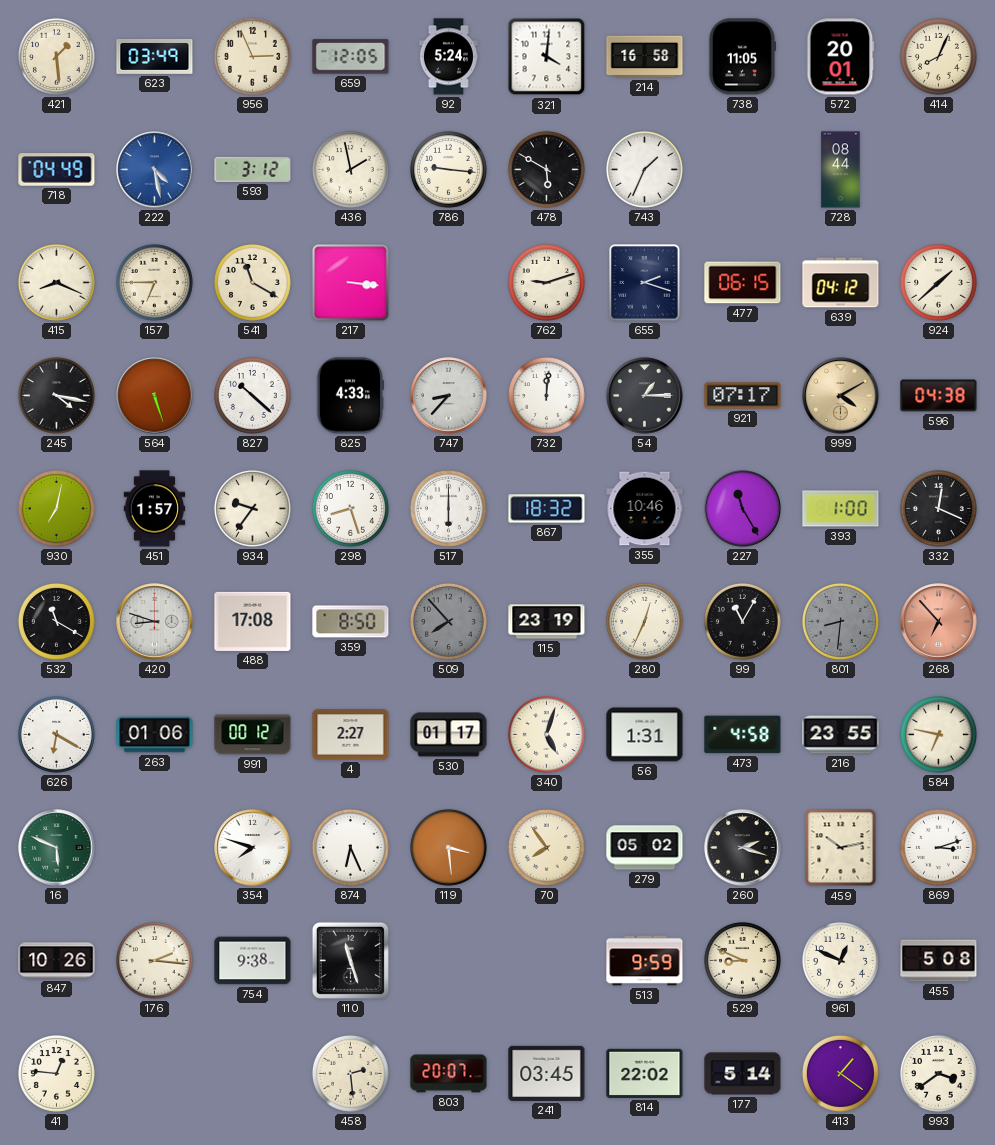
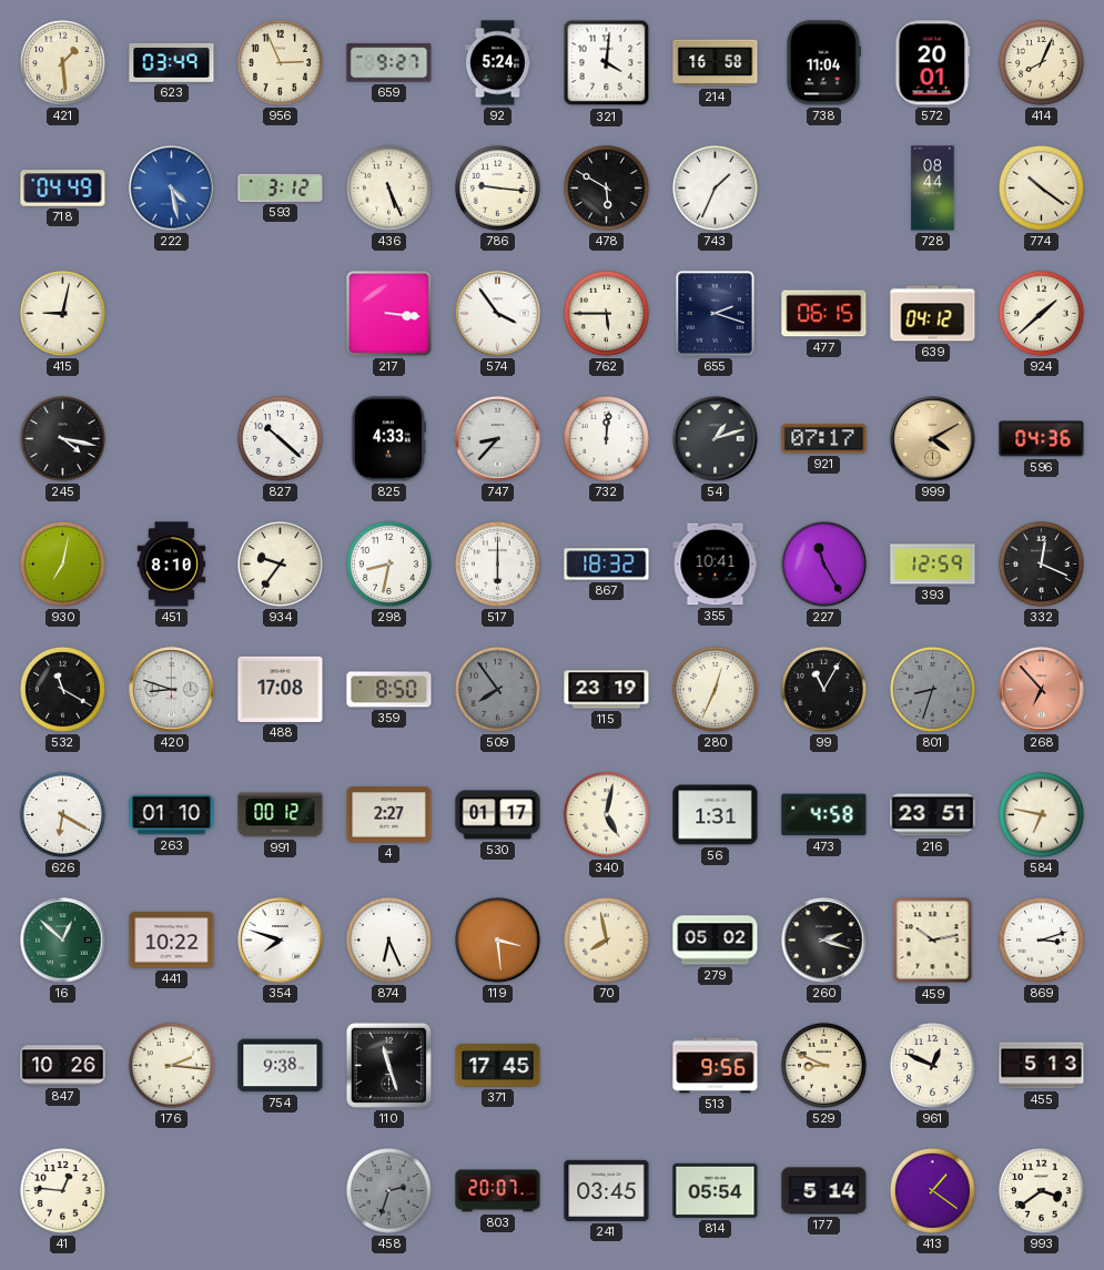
659: 12:05 -> 9:27 (389, 63)
738: 11:05 -> 11:04 (822, 63)
436: 1:58 -> 5:26 (388, 187)
774: none -> 10:21 (1041, 187)
415: 8:19 -> 9:02 (62, 313)
157: 6:45 -> none (154, 282)
541: 11:20 -> none (252, 282)
574: none -> 3:54 (498, 314)
762: 9:12 -> 5:45 (606, 313)
564: 5:27 -> none (155, 396)
54: 1:15 -> 1:12 (716, 439)
596: 04:38 -> 04:36 (1042, 439)
451: 1:57 -> 8:10 (172, 565)
298: 8:27 -> 8:32 (388, 563)
355: 10:46 -> 10:41 (716, 565)
393: 1:00 -> 12:59 (933, 565)
509: 7:53 -> 7:54 (497, 689)
801: 8:31 -> 8:33 (932, 689)
263: 01:06 -> 01:10 (172, 815)
340: 5:03 -> 5:02 (606, 814)
216: 23:55 -> 23:51 (933, 815)
16: 5:49 -> 12:52 (63, 941)
441: none -> 10:22 (172, 941)
70: 7:54 -> 7:58 (606, 939)
371: none -> 17:45 (498, 1066)
513: 9:59 -> 9:56 (716, 1066)
455: 5:08 -> 5:13 (1042, 1066)
458: 2:29 -> 2:33 (388, 1190)
458 dial: cream -> grey (388, 1190)
814: 22:02 -> 05:54 (716, 1190)
